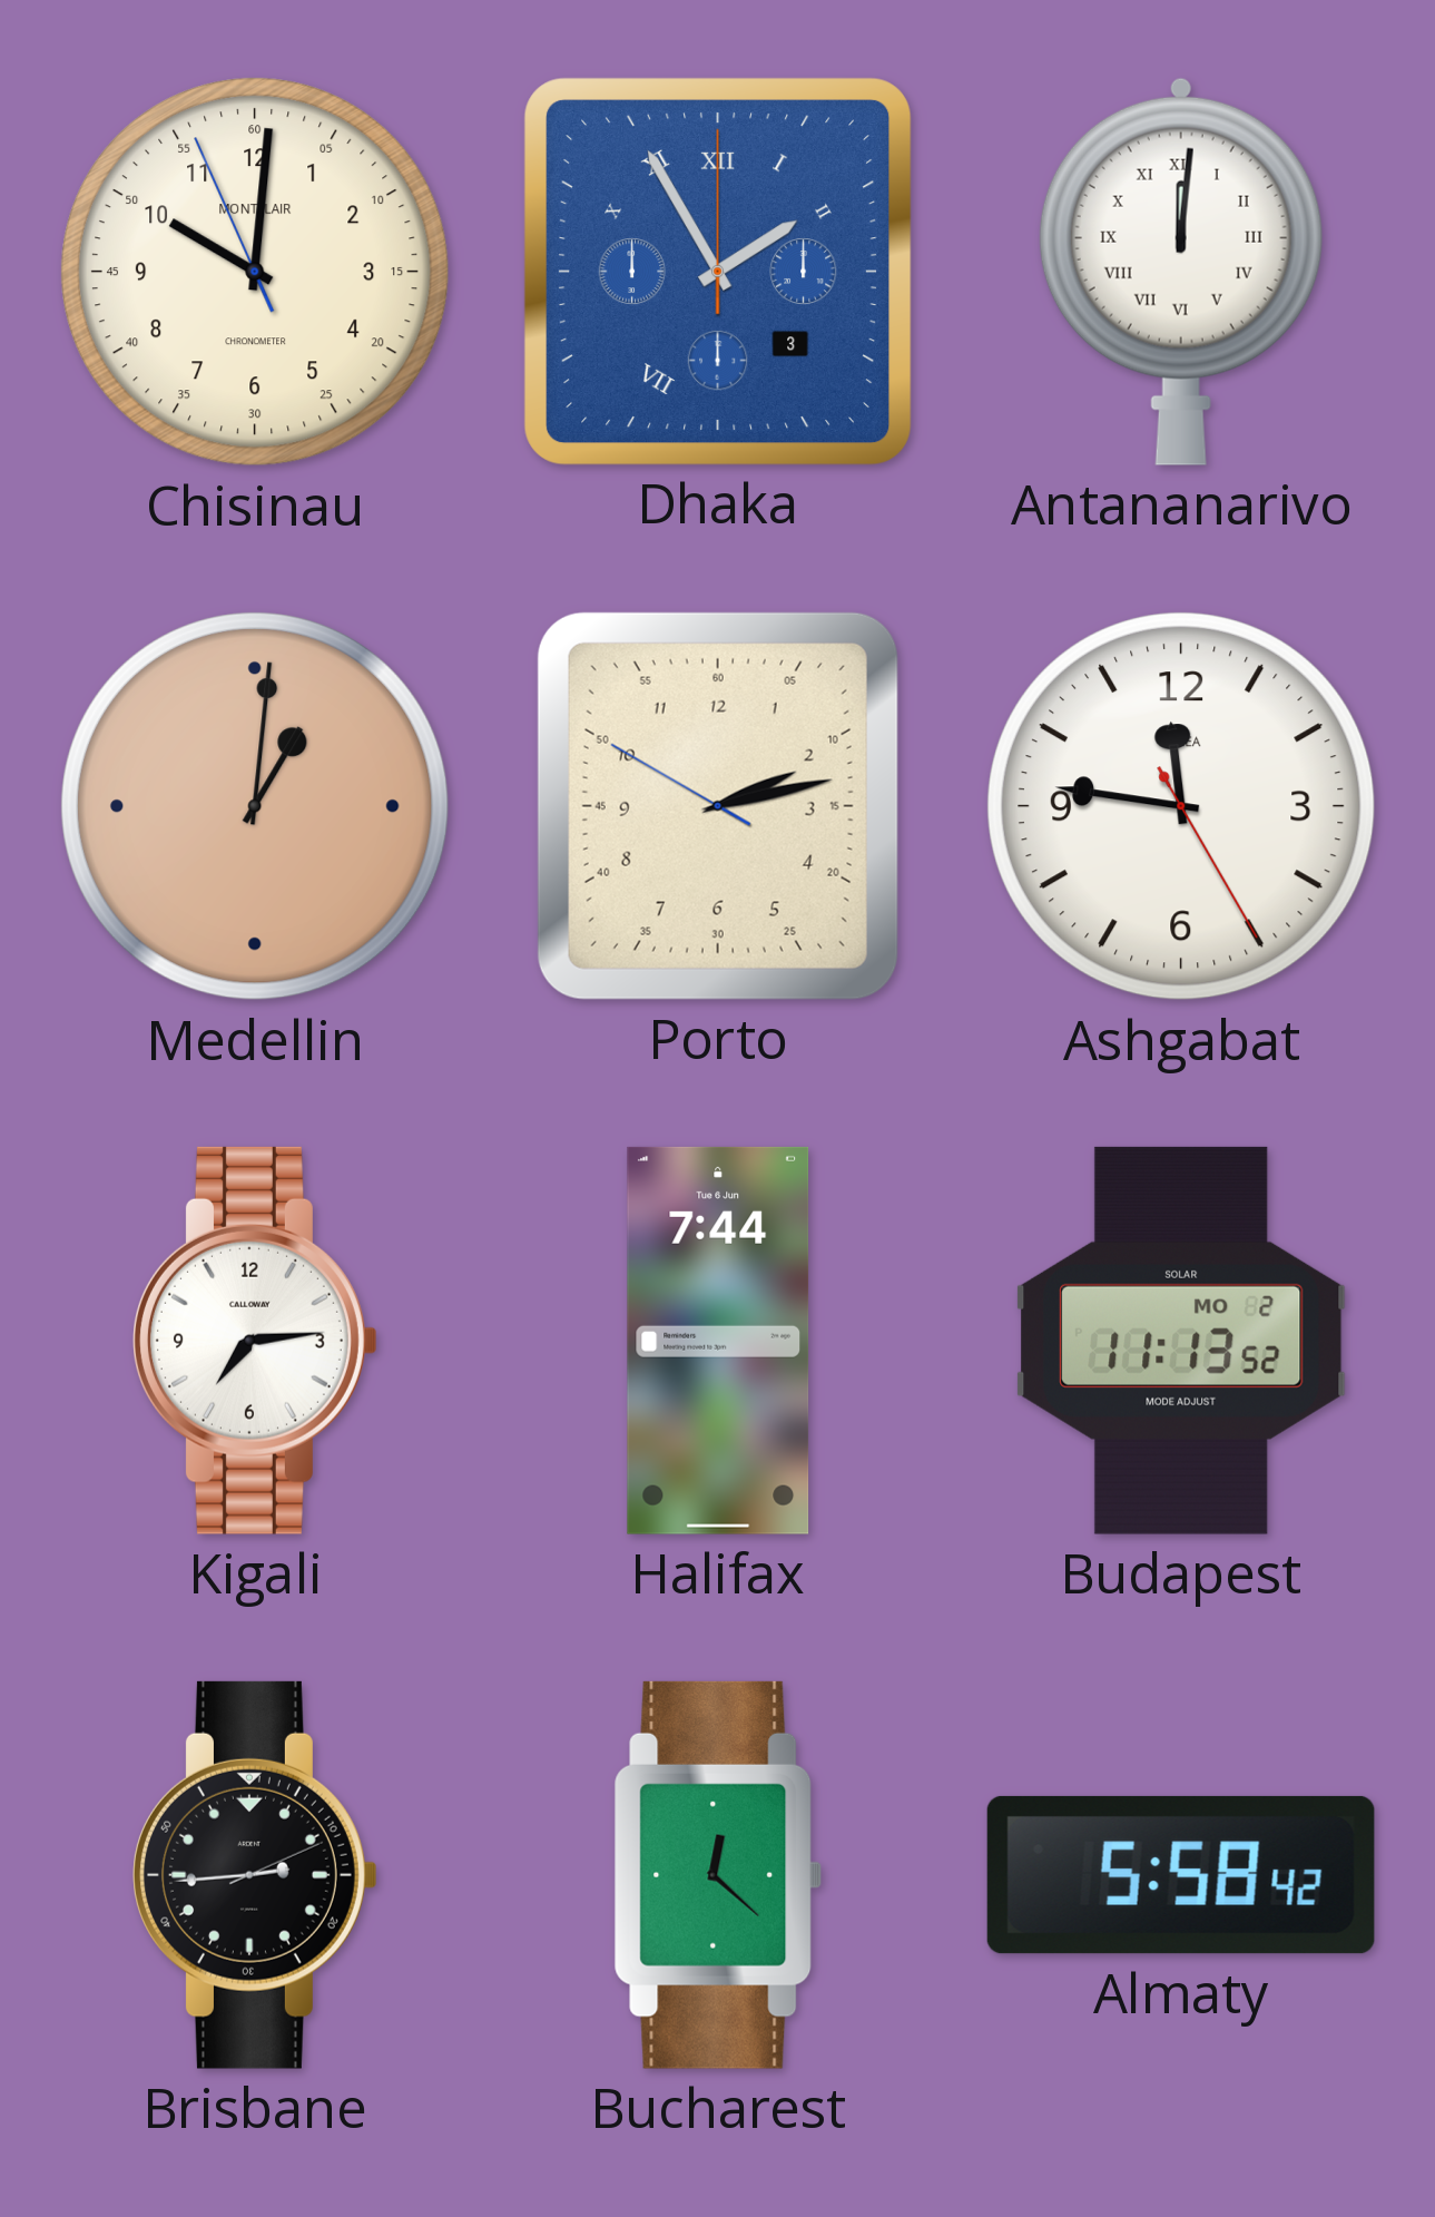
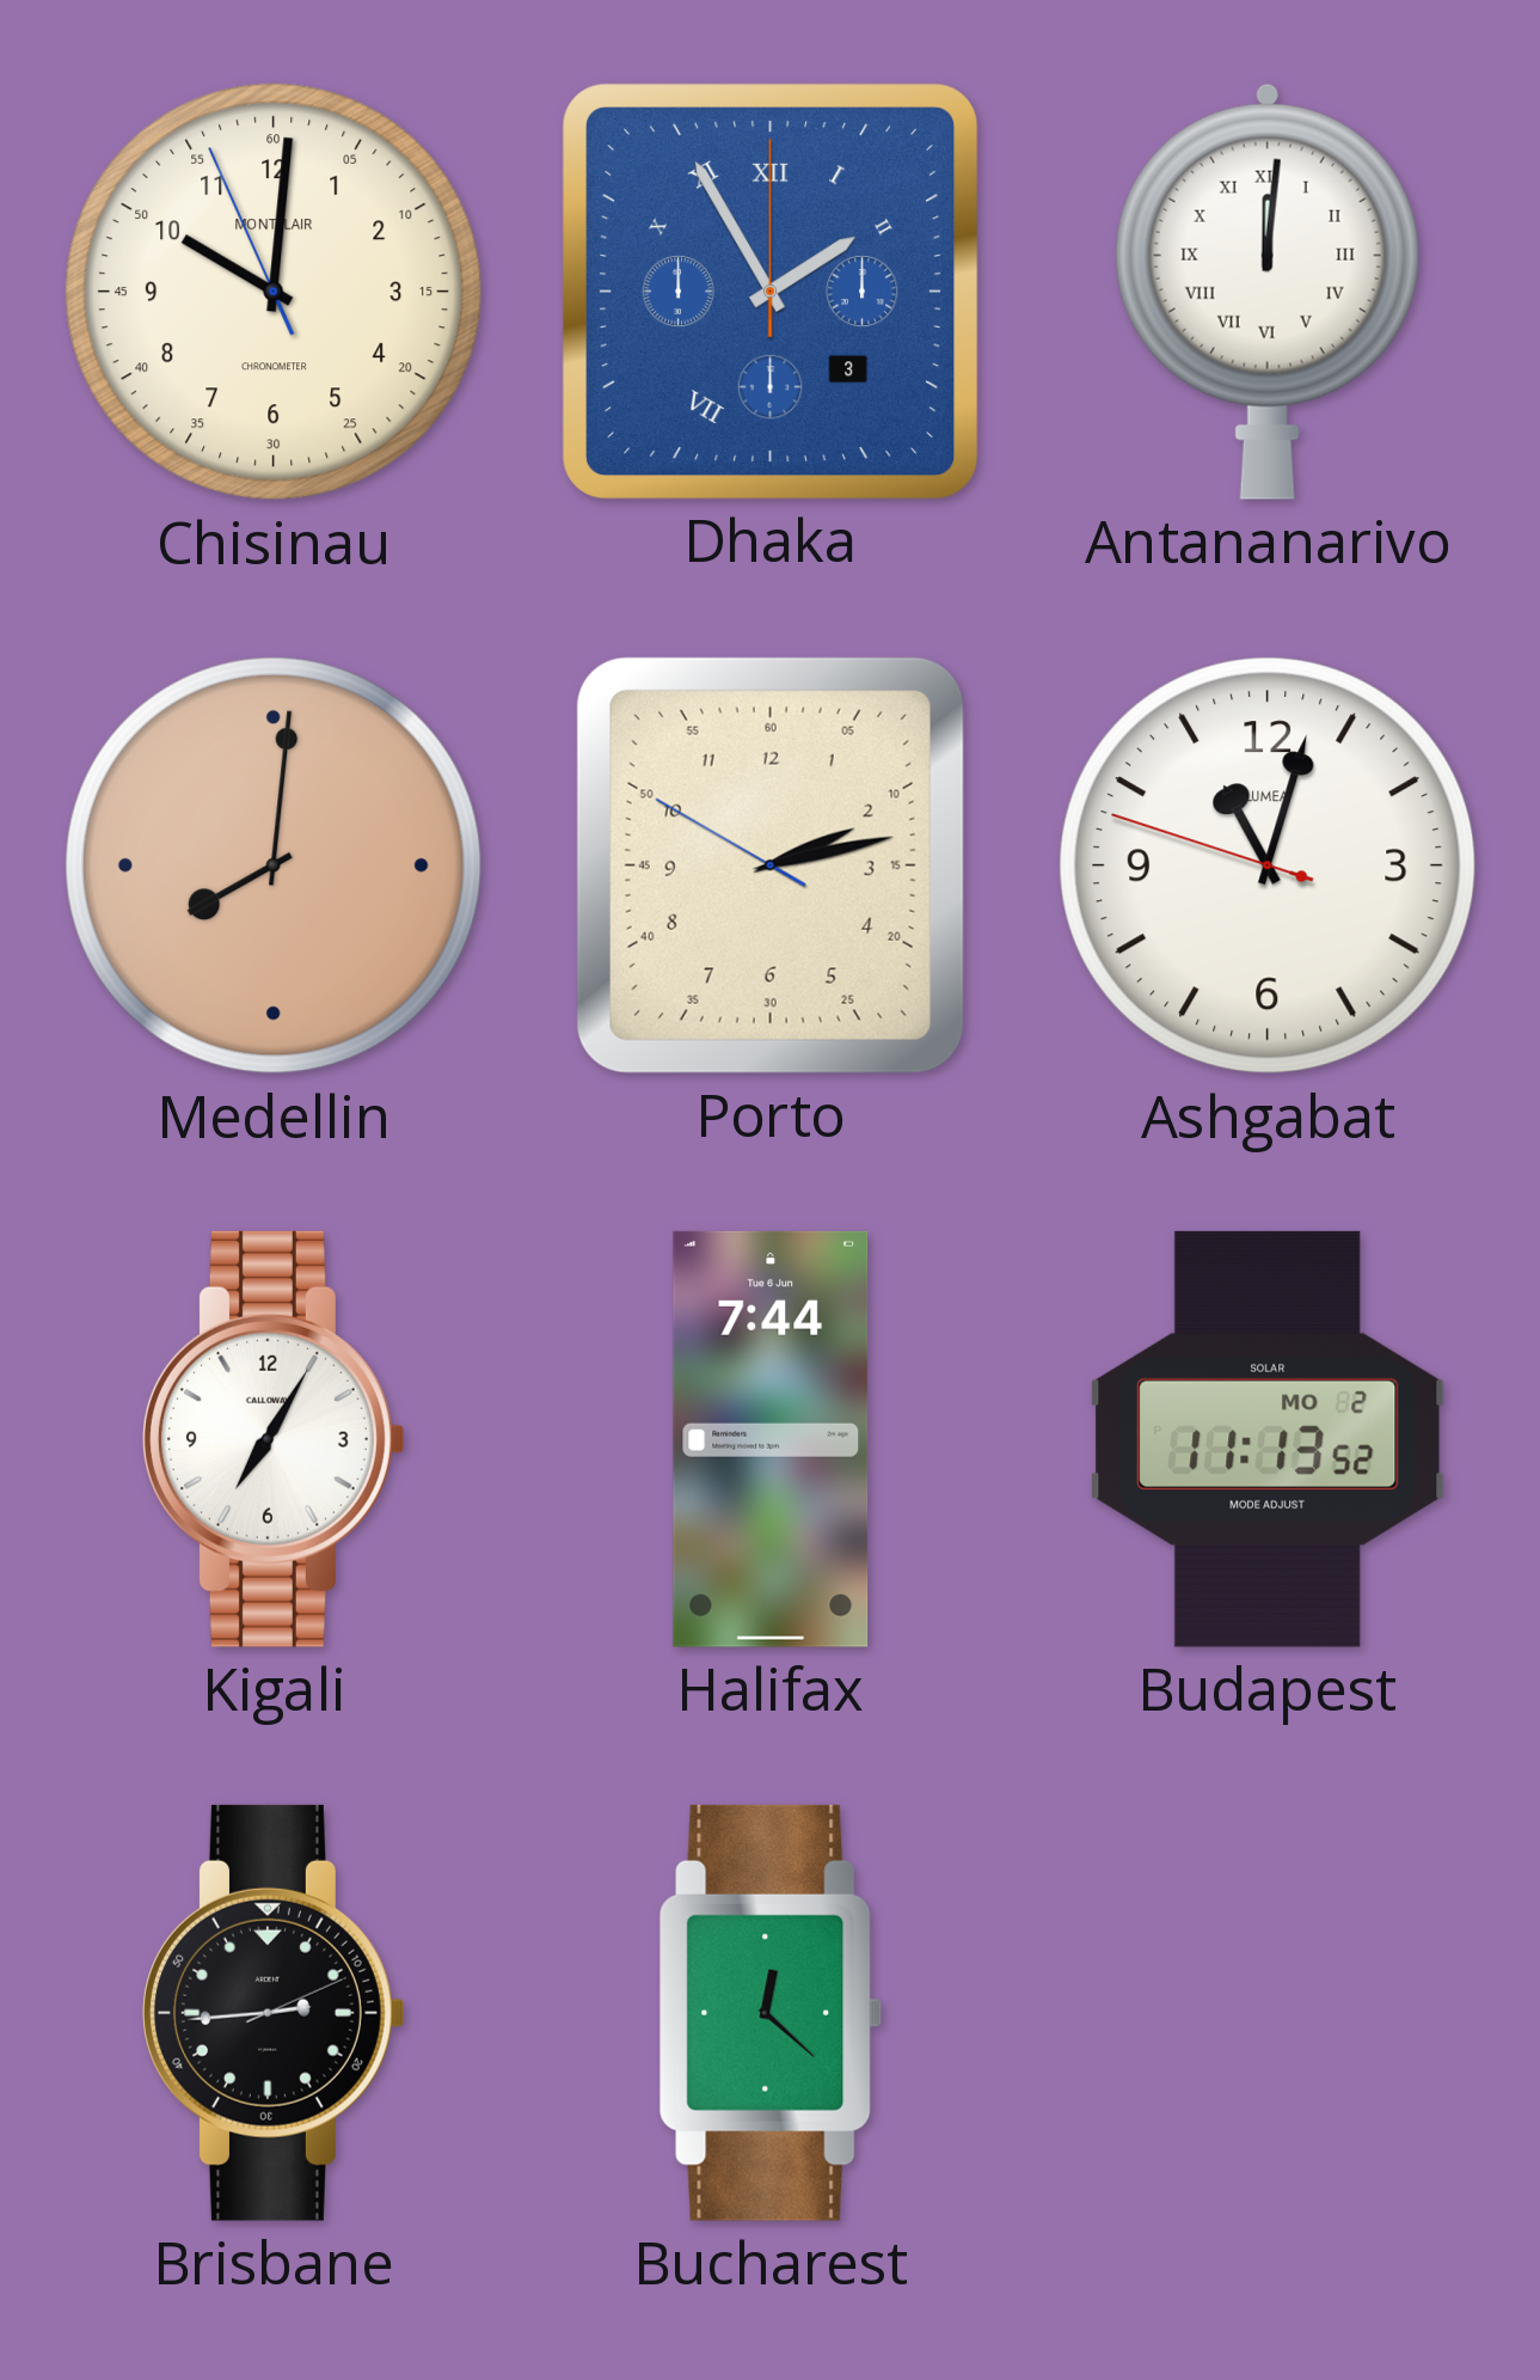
Medellin: 1:01 -> 8:01 (275, 867)
Ashgabat: 11:46 -> 11:02 (1269, 867)
Kigali: 7:14 -> 7:05 (275, 1439)
Almaty: 5:58 -> none (1181, 1875)
